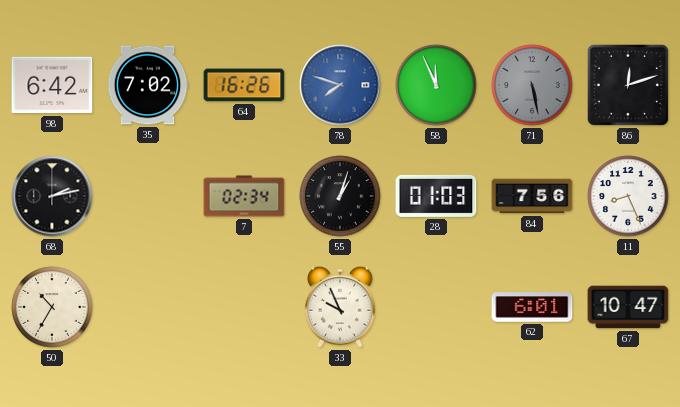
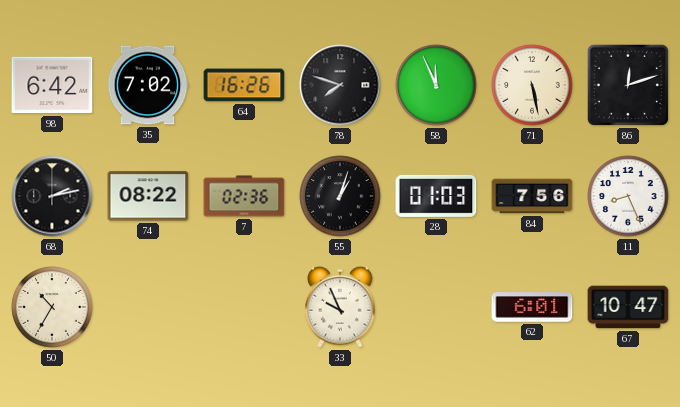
78 dial: blue -> black (340, 85)
71 dial: grey -> cream (532, 85)
74: none -> 08:22 (148, 196)
7: 02:34 -> 02:36 (244, 196)
